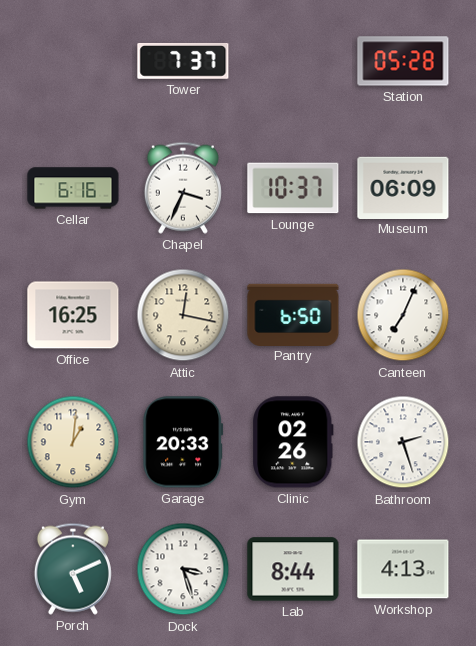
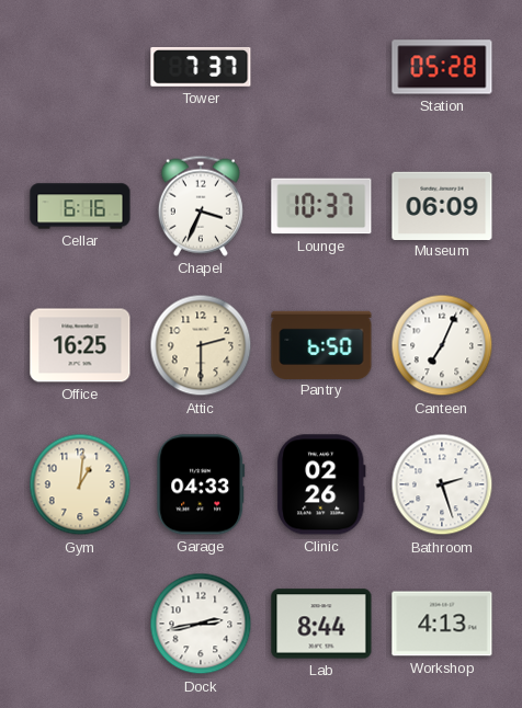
Attic: 12:17 -> 2:30 (201, 345)
Garage: 20:33 -> 04:33 (201, 484)
Porch: 5:11 -> none (73, 569)
Dock: 3:27 -> 2:43 (201, 624)
